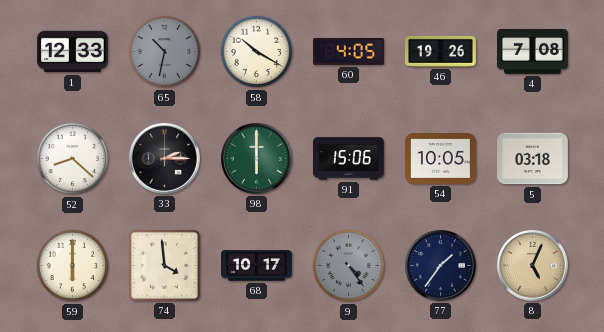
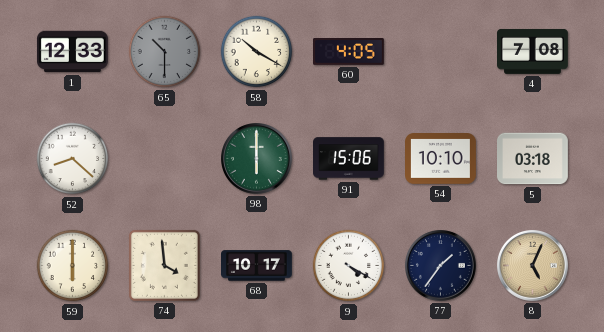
65: 10:32 -> 10:30 (165, 52)
46: 19:26 -> none (441, 52)
33: 2:15 -> none (165, 159)
54: 10:05 -> 10:10 (441, 159)
9: 4:24 -> 4:20 (349, 266)
9 dial: grey -> white (349, 266)
